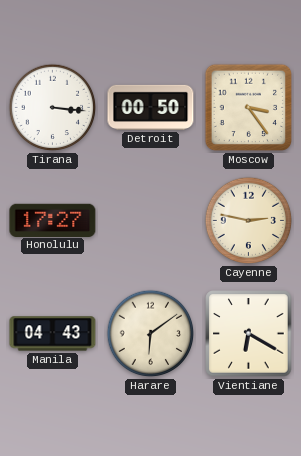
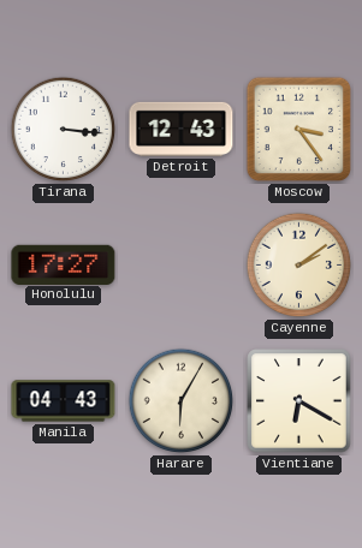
Detroit: 00:50 -> 12:43 (182, 129)
Cayenne: 2:47 -> 2:09 (299, 266)
Harare: 6:09 -> 6:05 (182, 401)
